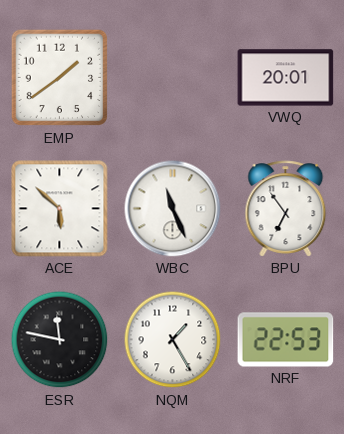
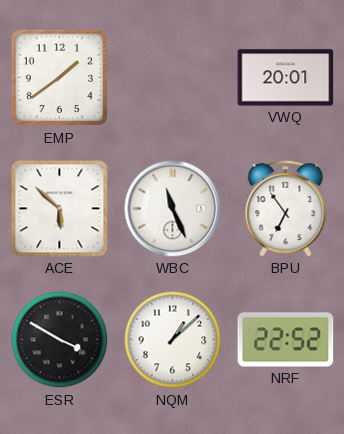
ESR: 11:47 -> 3:50 (60, 340)
NQM: 1:25 -> 1:08 (173, 340)
NRF: 22:53 -> 22:52 (286, 340)
